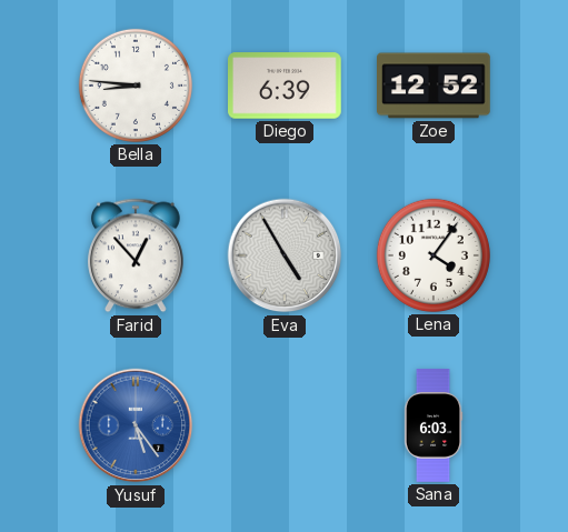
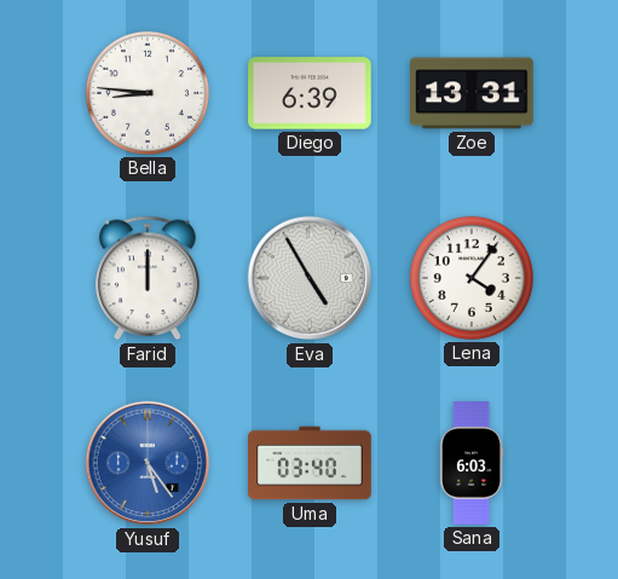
Zoe: 12:52 -> 13:31 (473, 93)
Farid: 12:53 -> 12:00 (149, 278)
Uma: none -> 03:40 (310, 463)
